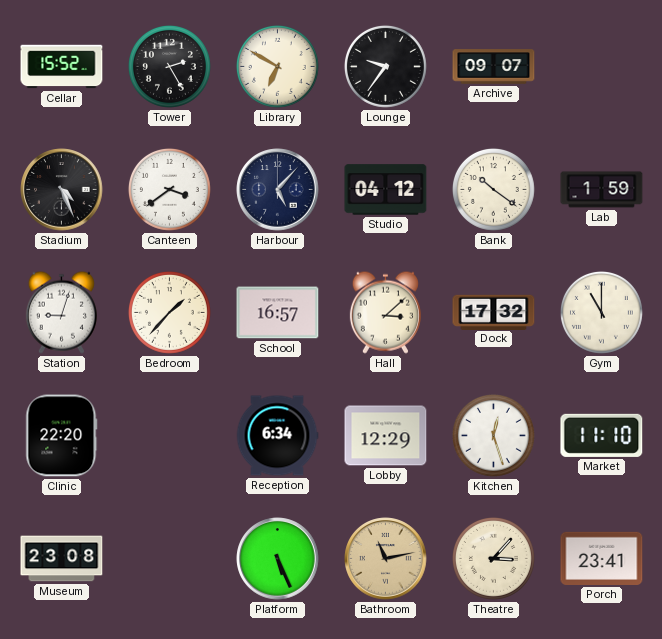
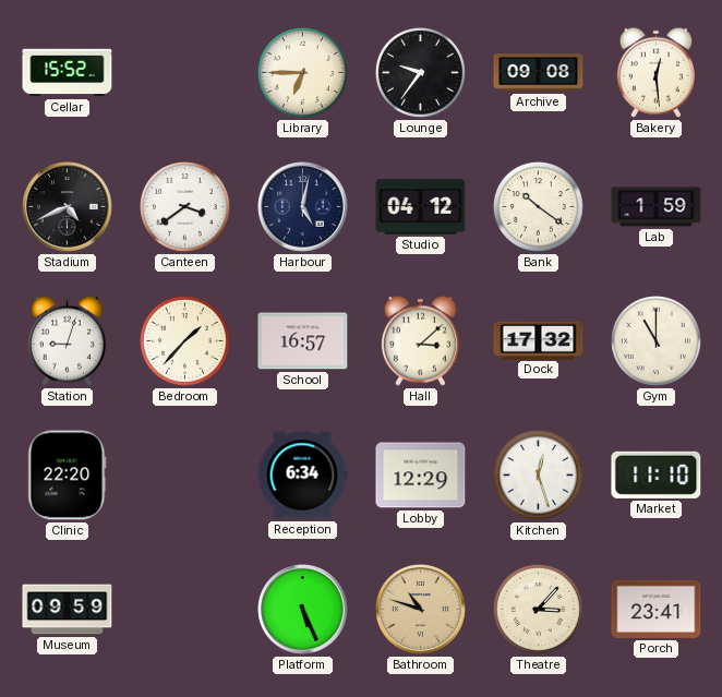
Tower: 2:25 -> none (169, 66)
Library: 6:50 -> 6:45 (302, 72)
Archive: 09:07 -> 09:08 (539, 73)
Bakery: none -> 12:29 (655, 72)
Stadium: 4:26 -> 4:41 (68, 207)
Harbour: 5:07 -> 5:02 (303, 207)
Museum: 23:08 -> 09:59 (68, 610)
Bathroom: 11:13 -> 10:48 (421, 610)
